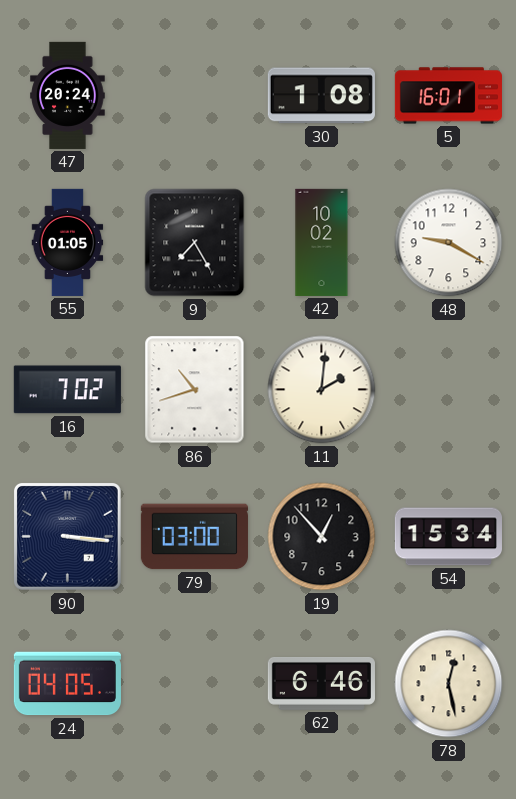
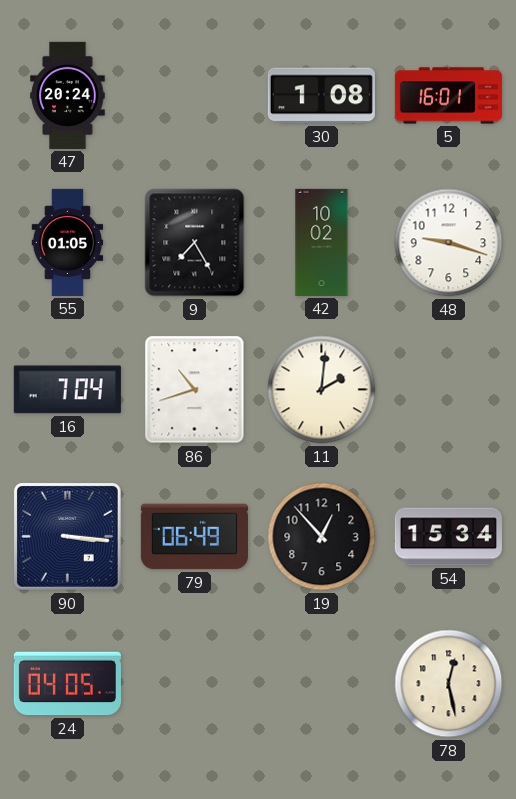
48: 9:20 -> 9:18 (449, 243)
16: 7:02 -> 7:04 (67, 390)
79: 03:00 -> 06:49 (194, 537)
62: 6:46 -> none (321, 683)
